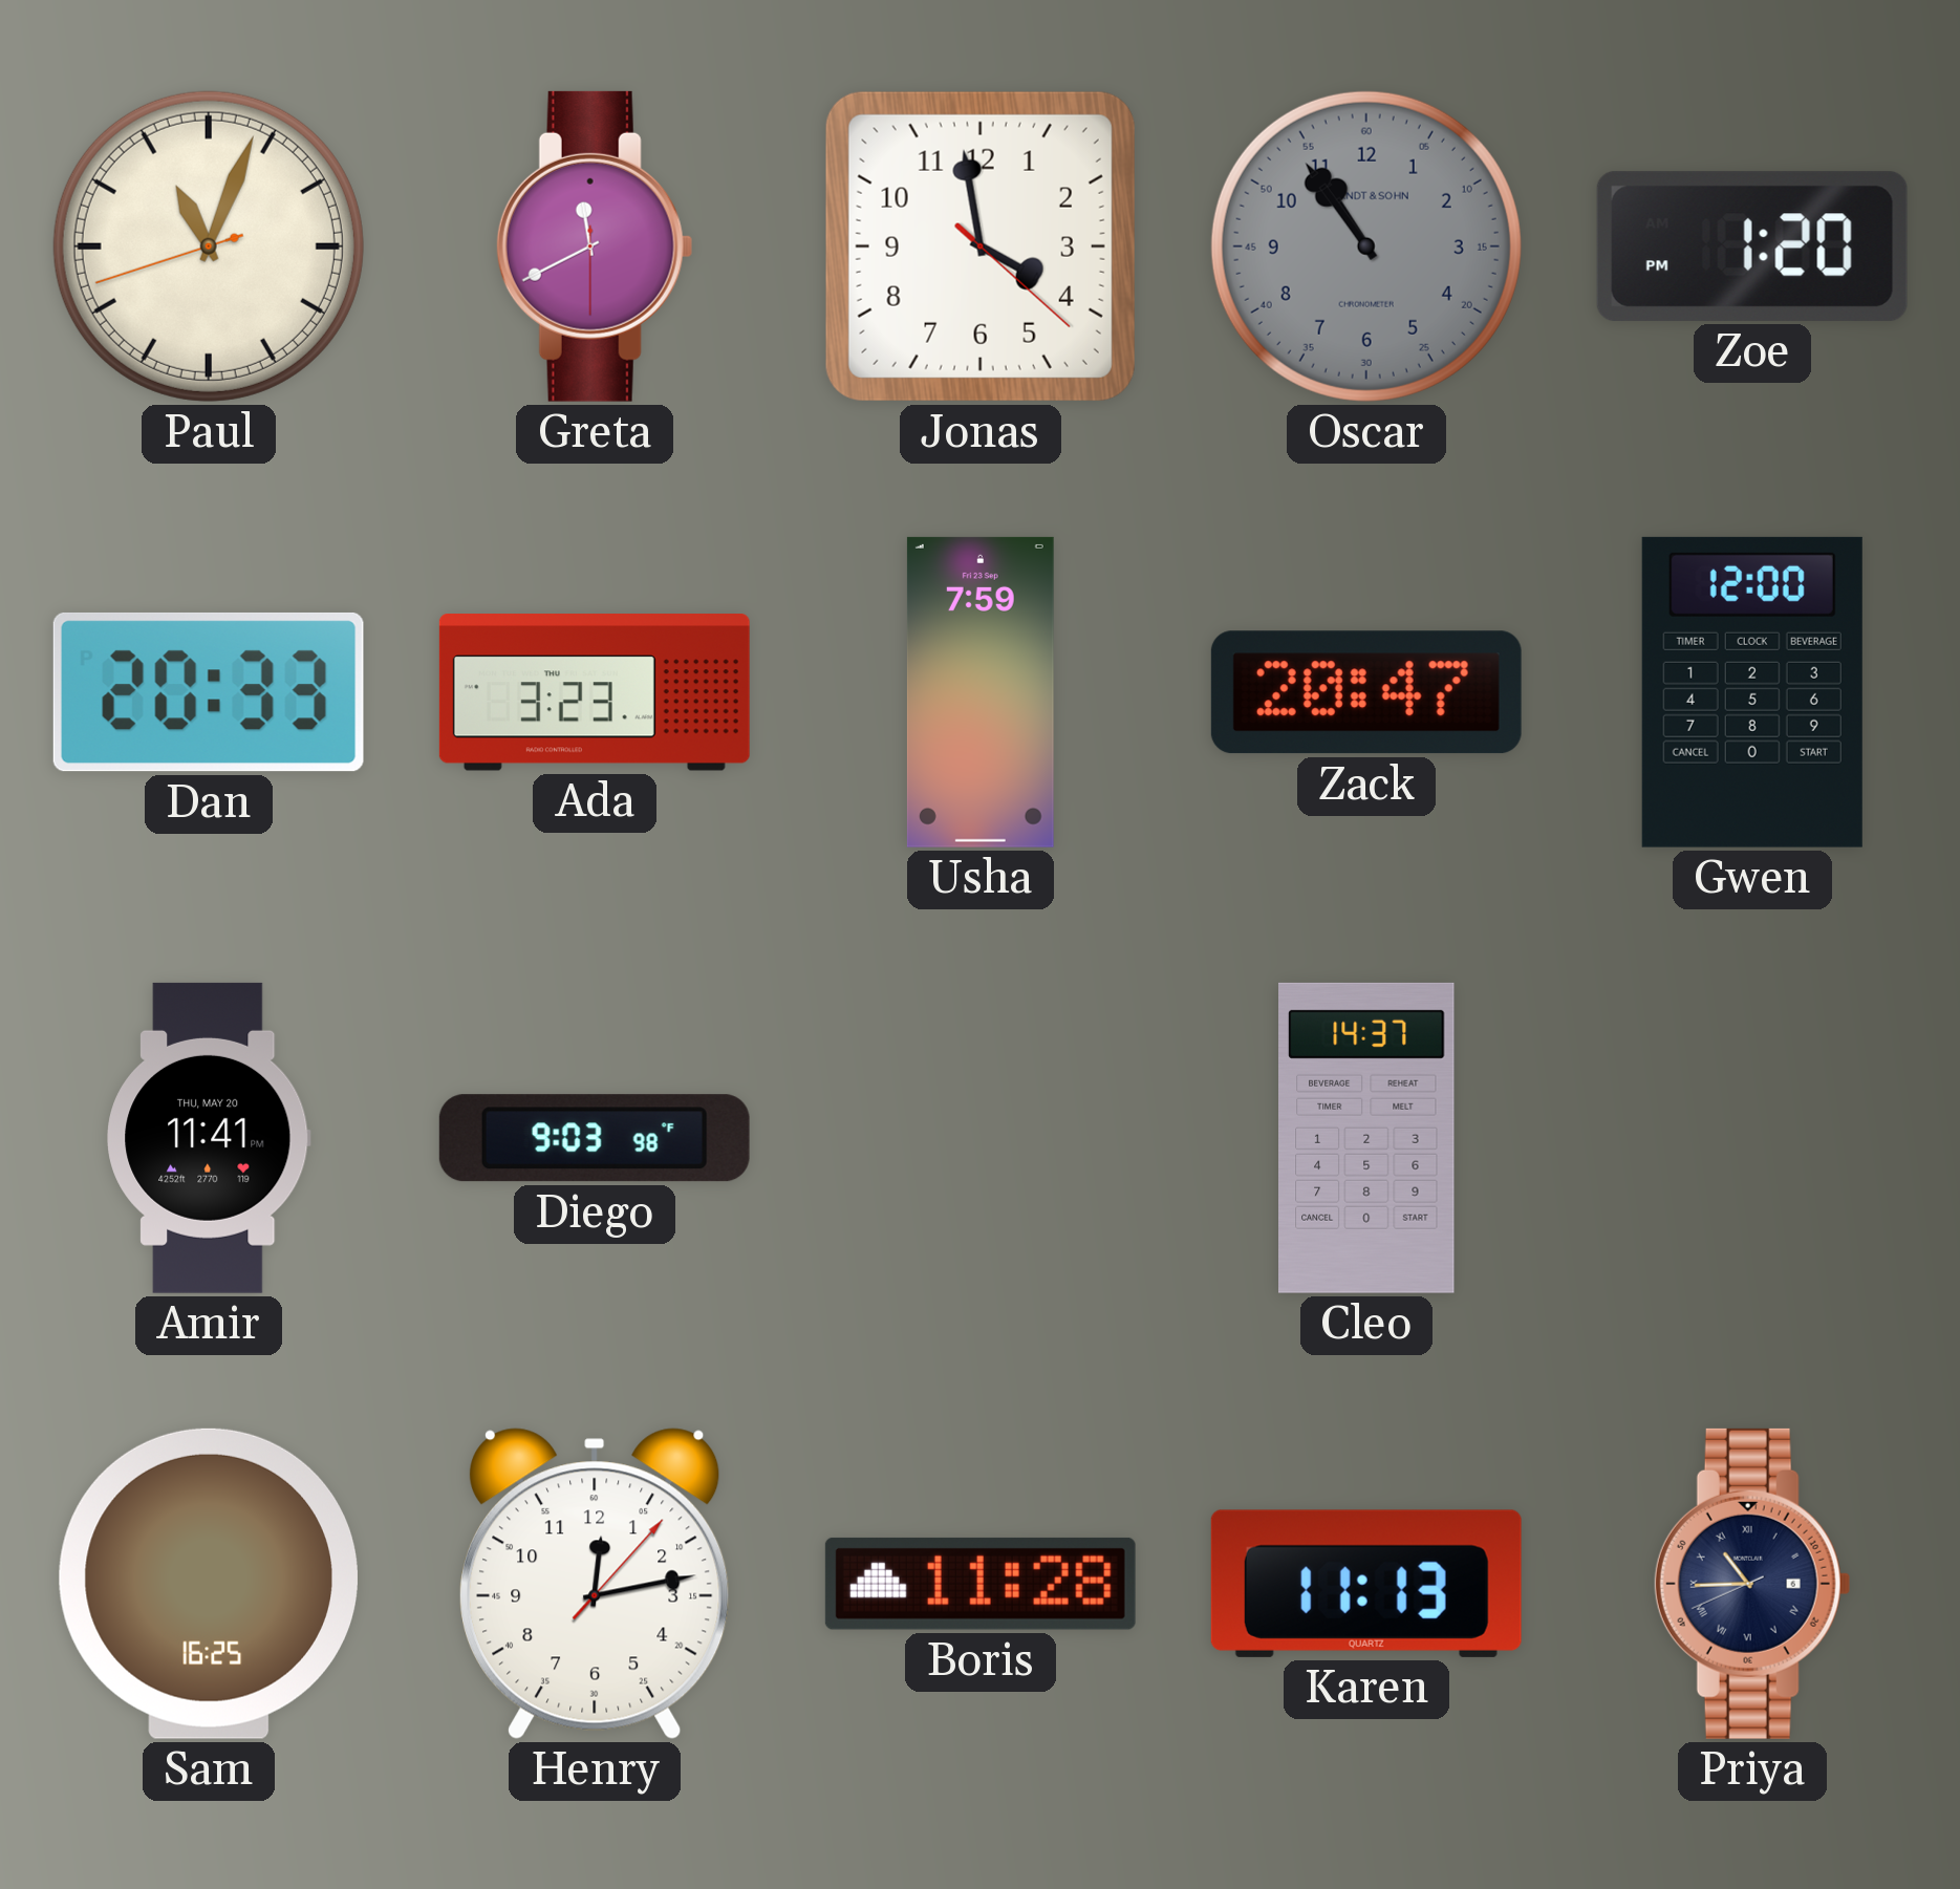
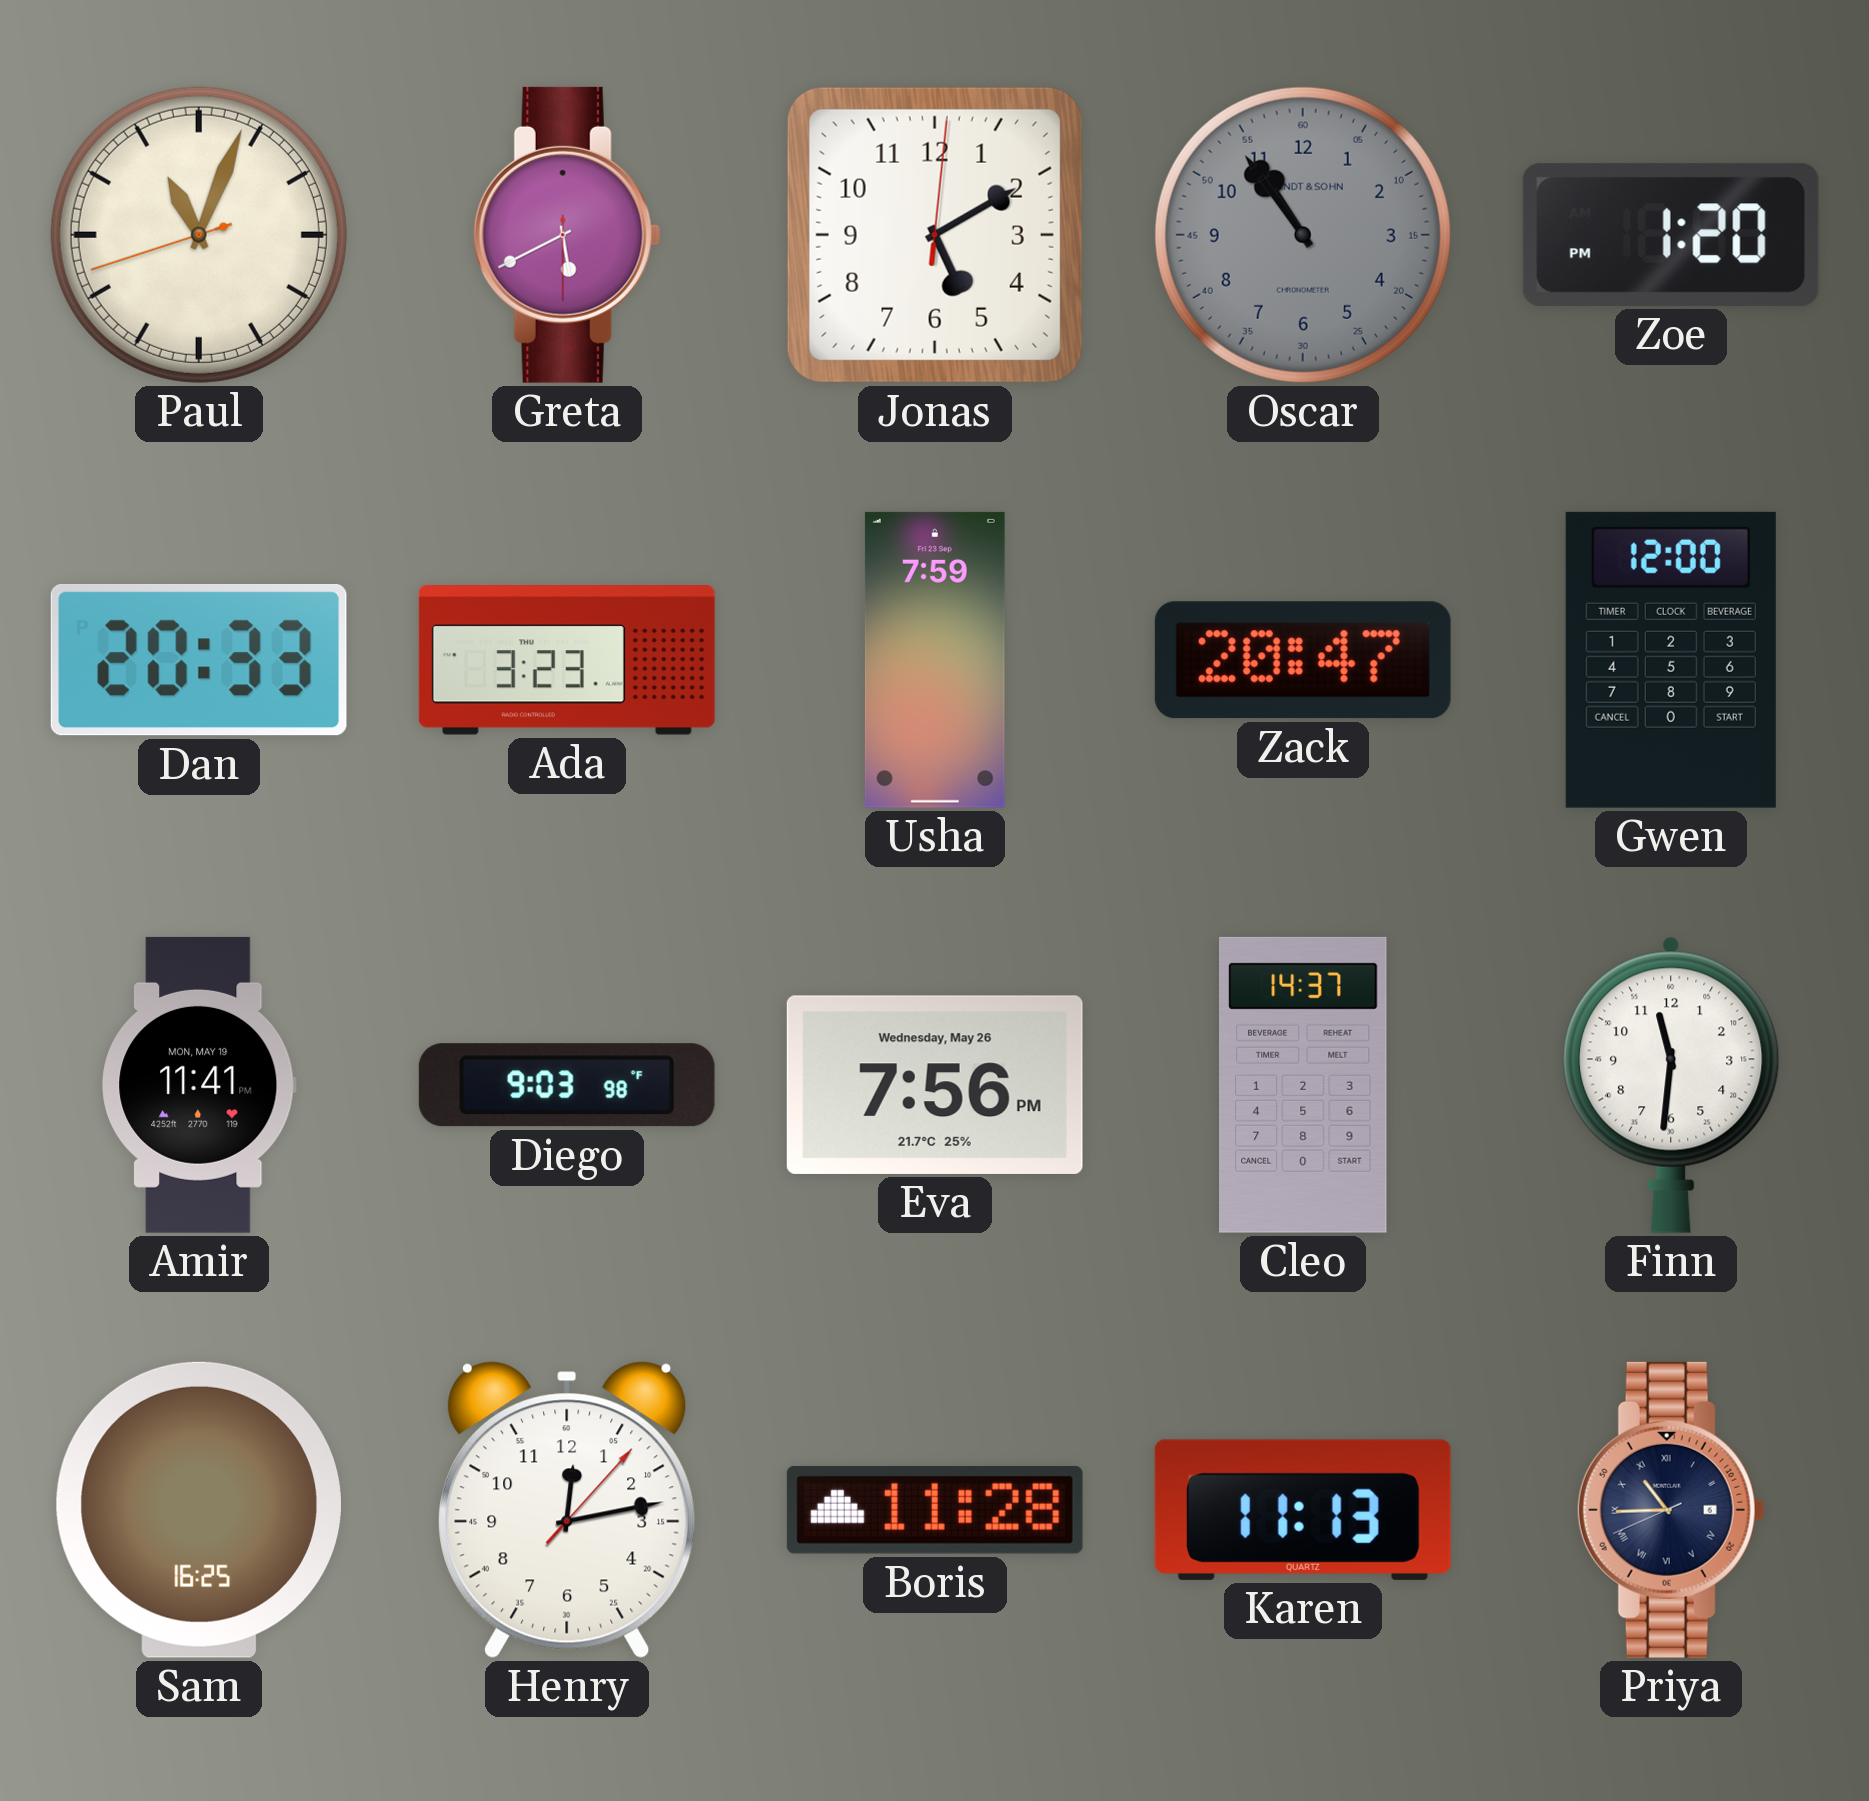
Greta: 11:40 -> 5:40 (567, 235)
Jonas: 3:58 -> 5:10 (935, 235)
Amir date: THU, MAY 20 -> MON, MAY 19 (199, 1085)
Eva: none -> 7:56 (935, 1085)
Finn: none -> 11:31 (1671, 1085)
